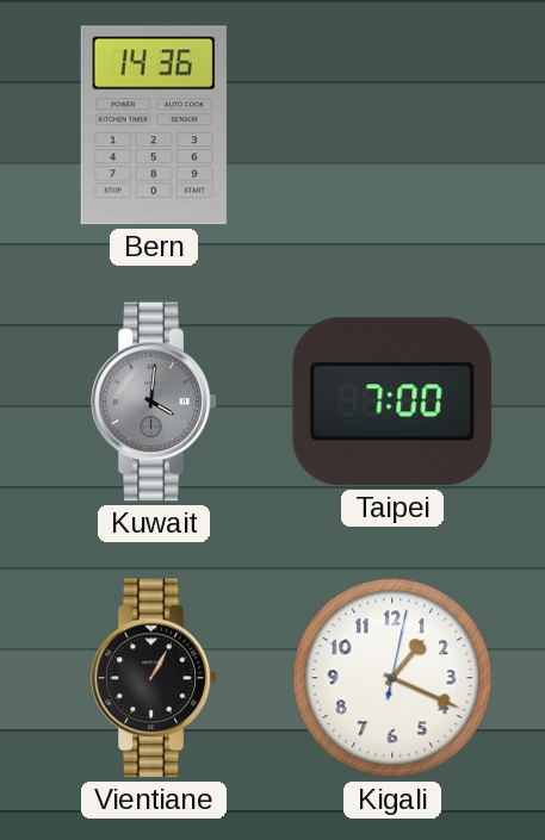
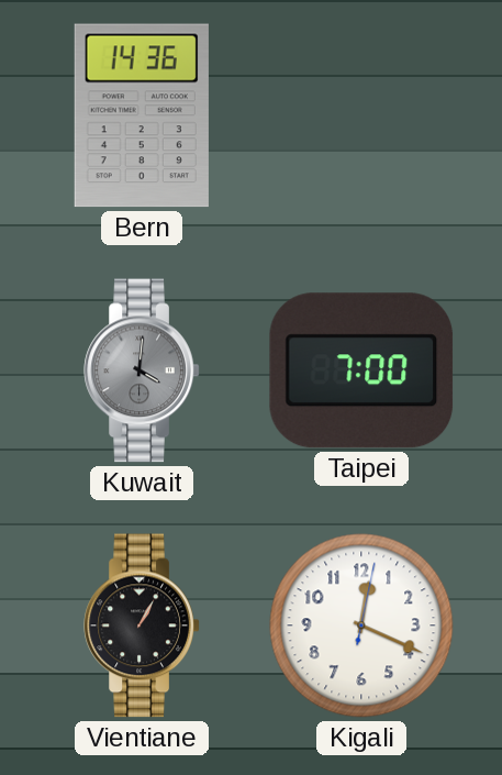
Kigali: 1:19 -> 12:19 (361, 625)
